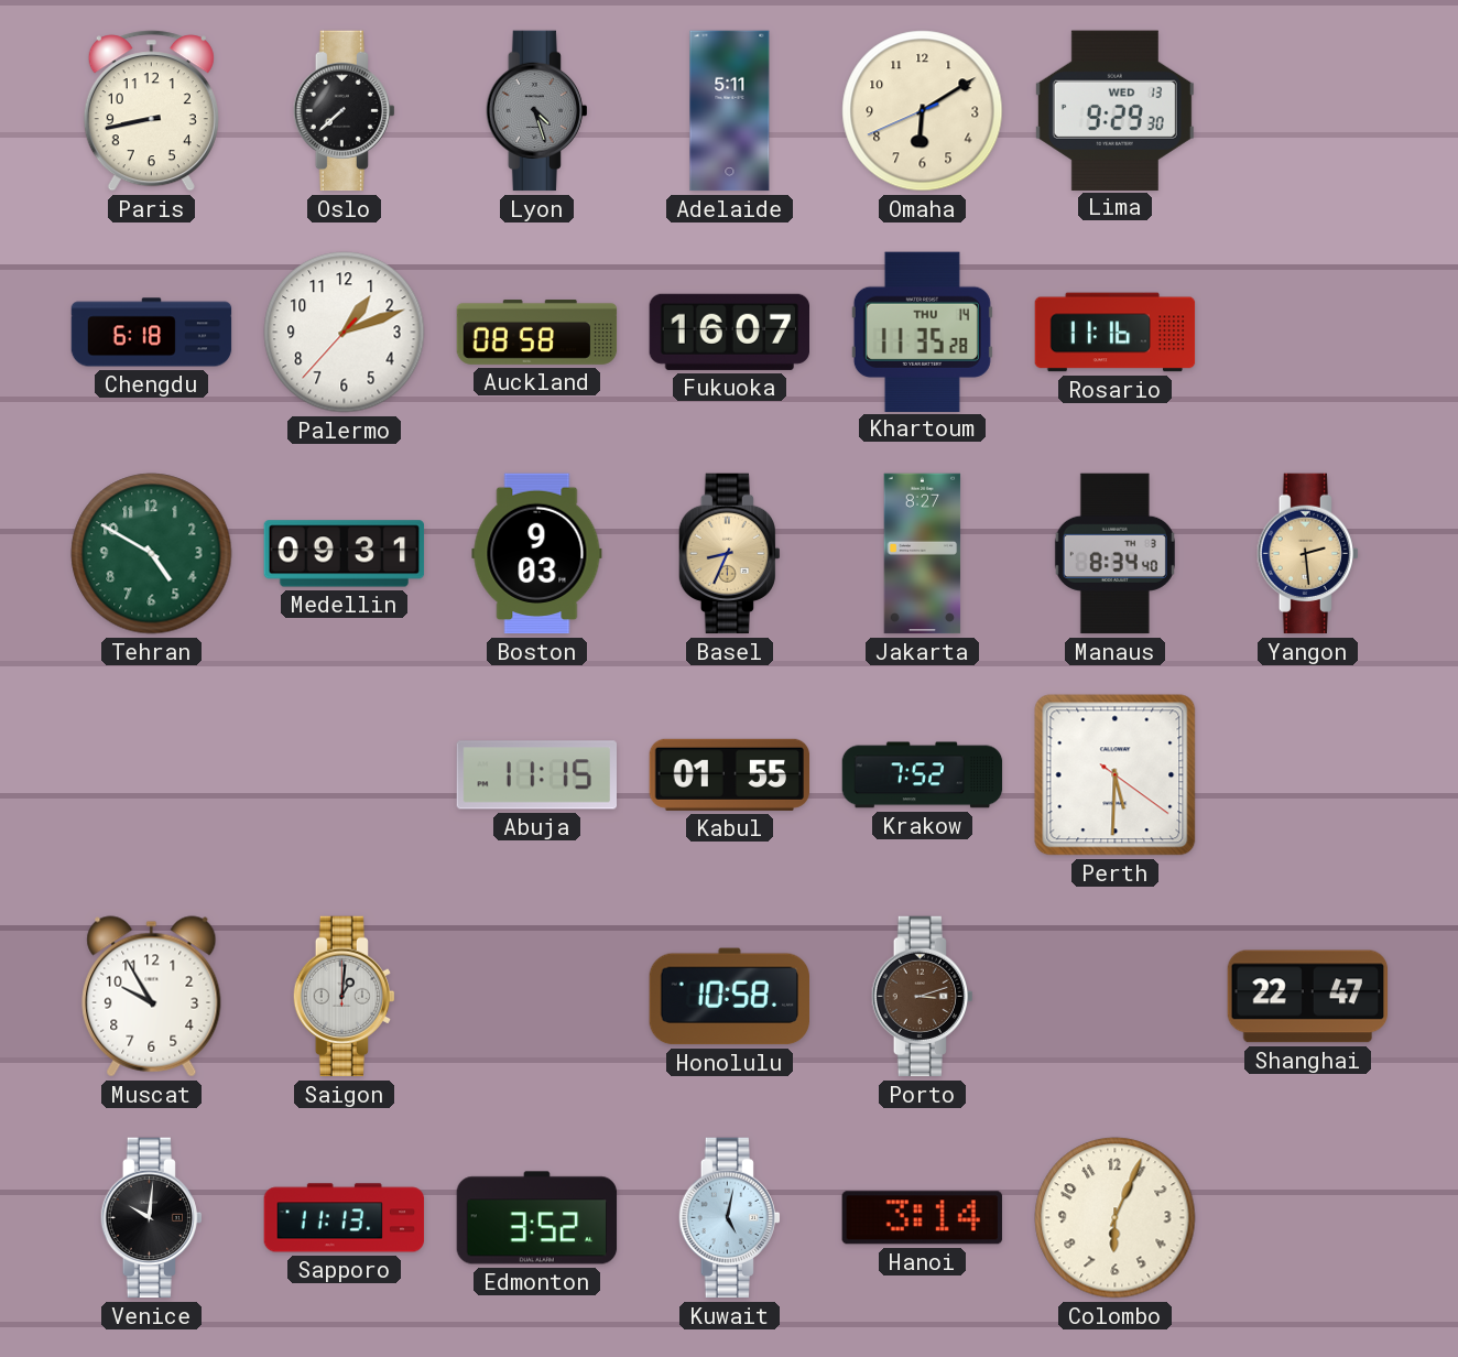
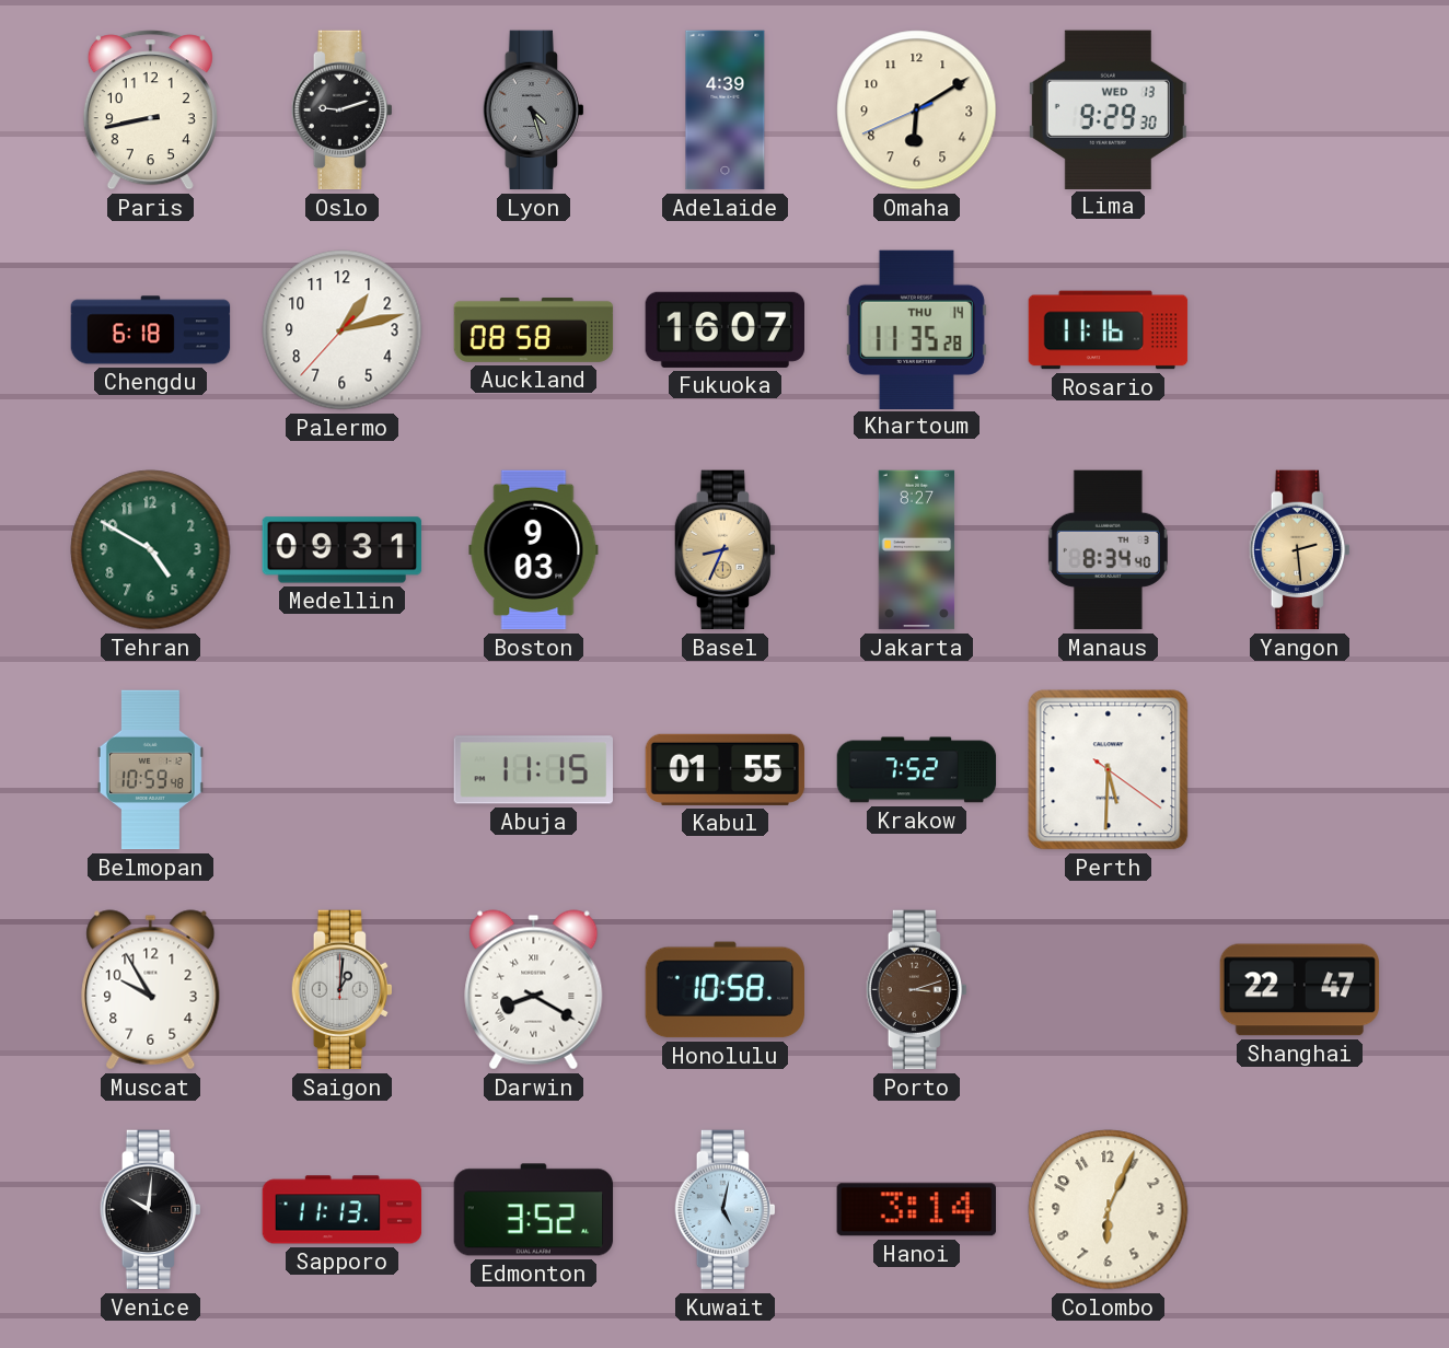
Oslo: 7:38 -> 9:12 (341, 111)
Adelaide: 5:11 -> 4:39 (726, 111)
Palermo: 1:11 -> 1:12 (343, 330)
Belmopan: none -> 10:59 (150, 770)
Darwin: none -> 8:20 (534, 990)
